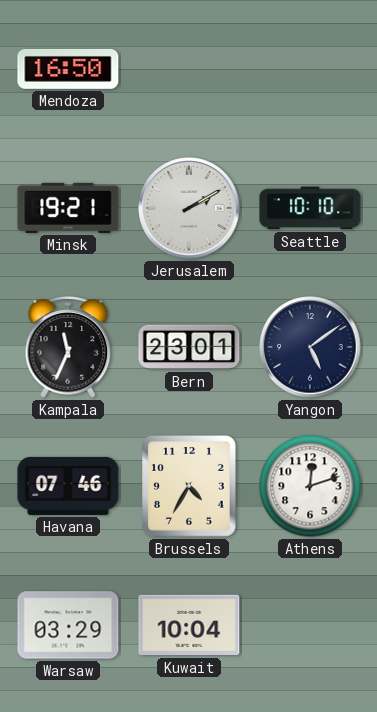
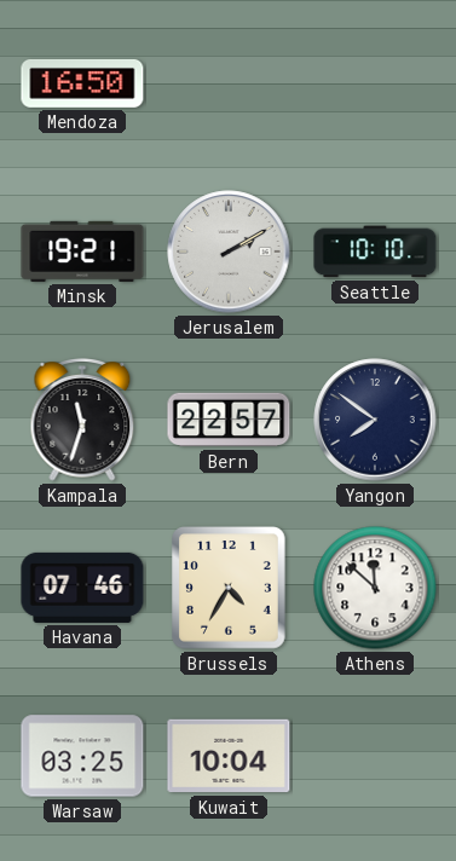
Kampala: 11:34 -> 11:33 (82, 420)
Bern: 23:01 -> 22:57 (229, 420)
Yangon: 5:09 -> 7:51 (375, 420)
Athens: 12:12 -> 11:52 (375, 588)
Warsaw: 03:29 -> 03:25 (82, 756)
